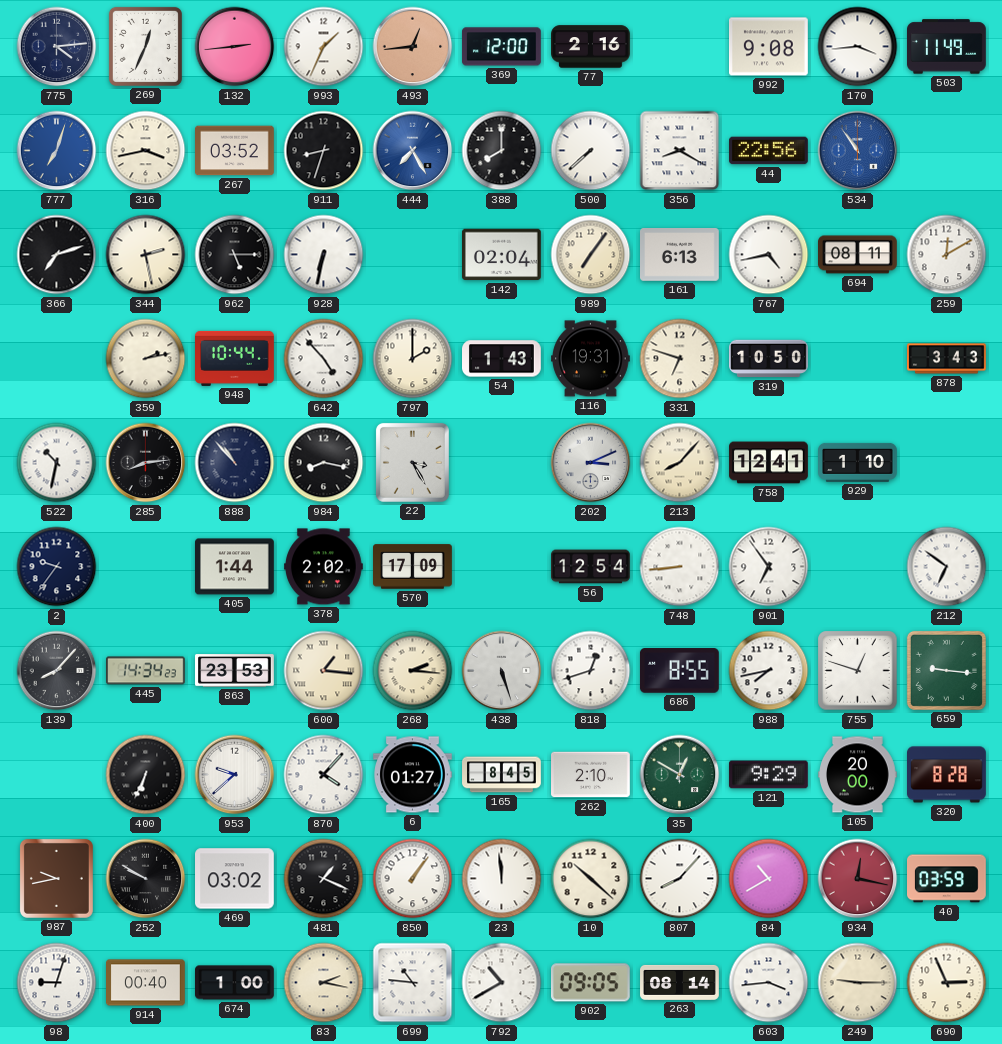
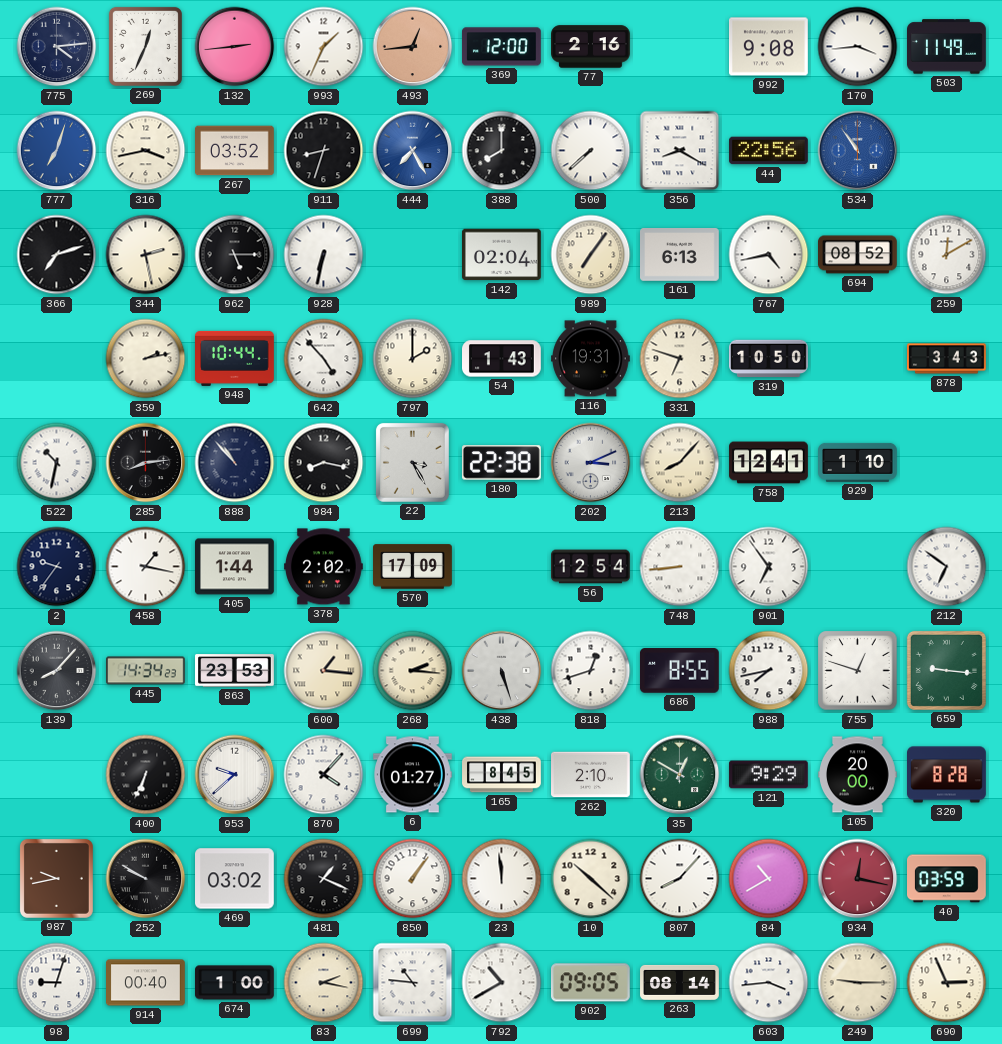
694: 08:11 -> 08:52 (858, 255)
180: none -> 22:38 (501, 463)
458: none -> 1:17 (146, 567)
